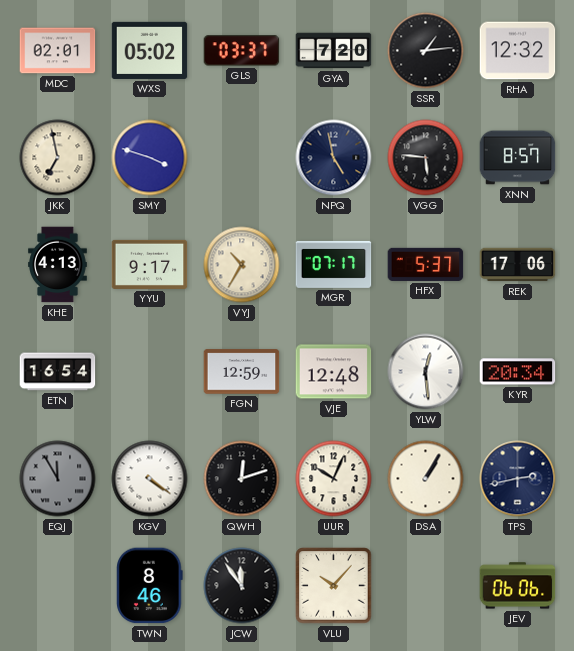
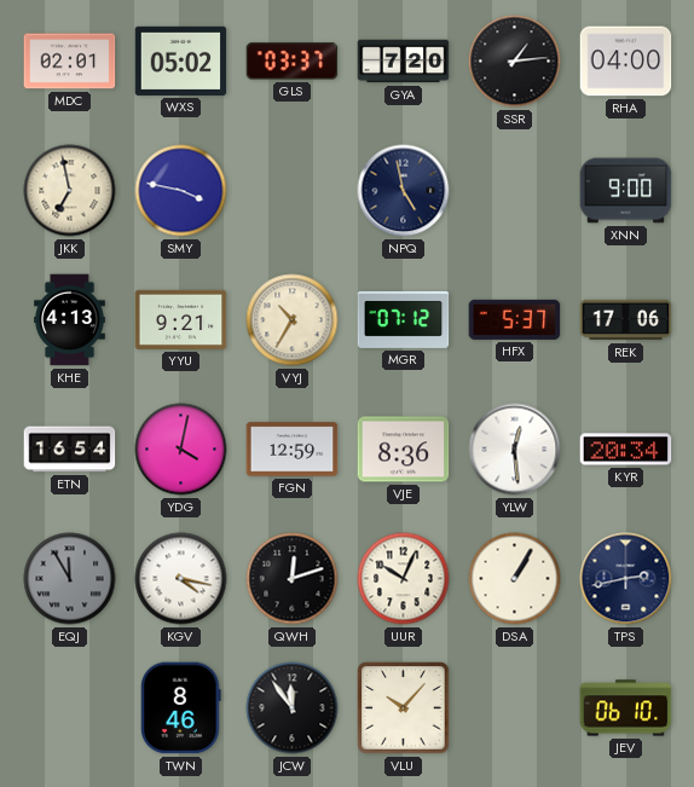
RHA: 12:32 -> 04:00 (626, 62)
SMY: 3:48 -> 3:47 (181, 191)
VGG: 5:46 -> none (426, 158)
XNN: 8:57 -> 9:00 (626, 191)
YYU: 9:17 -> 9:21 (181, 319)
MGR: 07:17 -> 07:12 (404, 319)
YDG: none -> 4:02 (181, 450)
VJE: 12:48 -> 8:36 (404, 450)
KGV: 4:21 -> 4:17 (181, 579)
JEV: 06:06 -> 06:10 (626, 708)
